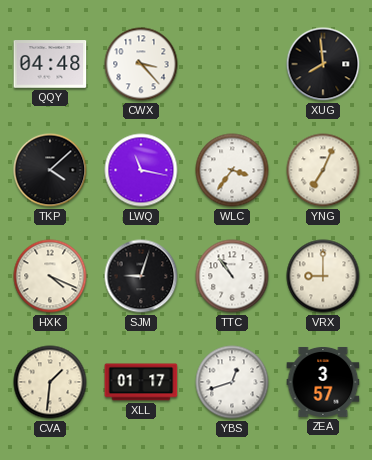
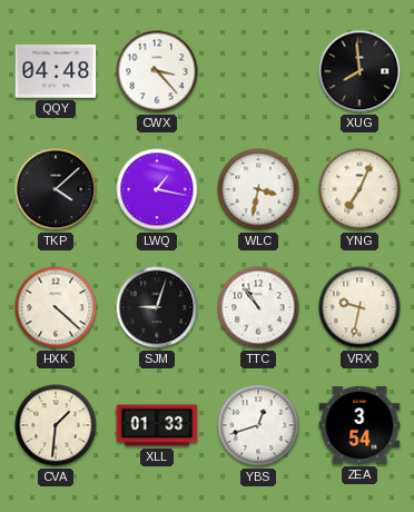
LWQ: 11:17 -> 1:17 (157, 189)
WLC: 3:36 -> 3:32 (258, 189)
HXK: 4:19 -> 4:22 (56, 307)
VRX: 9:00 -> 9:32 (359, 307)
XLL: 01:17 -> 01:33 (157, 425)
ZEA: 3:57 -> 3:54 (359, 425)
